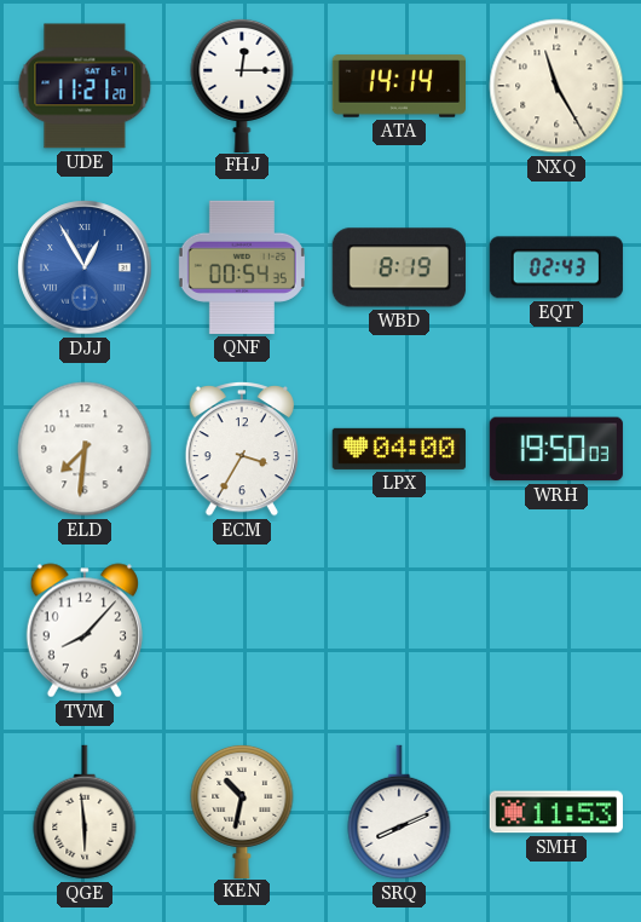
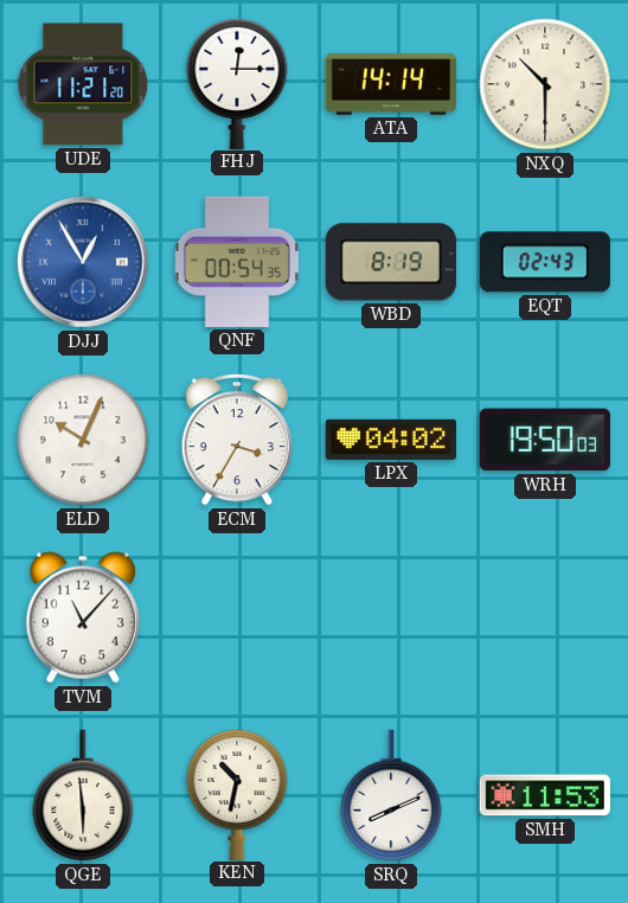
NXQ: 11:25 -> 10:30 (545, 84)
ELD: 7:31 -> 10:04 (83, 440)
LPX: 04:00 -> 04:02 (391, 440)
TVM: 8:07 -> 11:07 (83, 617)
